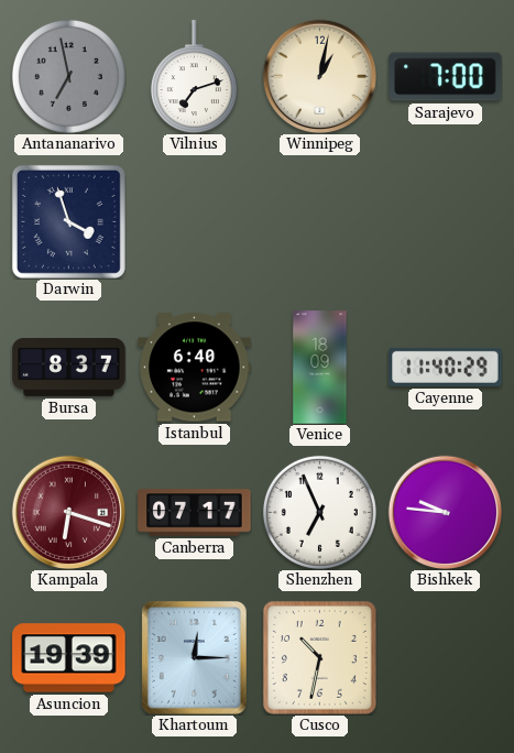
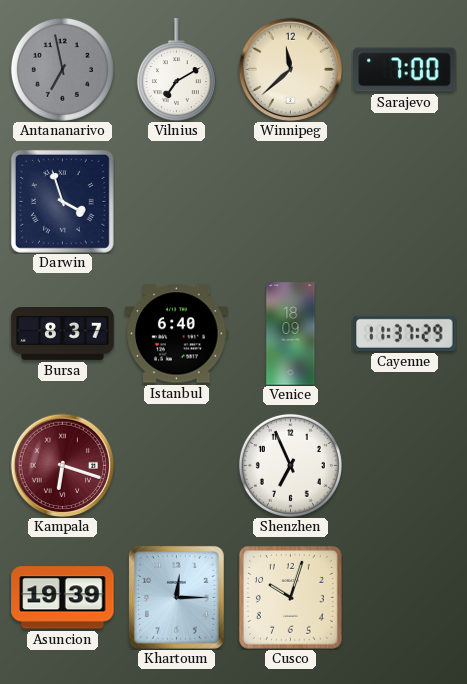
Vilnius: 7:12 -> 7:10 (176, 70)
Winnipeg: 1:02 -> 11:38 (290, 69)
Cayenne: 11:40 -> 11:37 (405, 333)
Canberra: 07:17 -> none (195, 513)
Bishkek: 9:46 -> none (445, 512)
Cusco: 10:32 -> 10:03 (290, 597)
